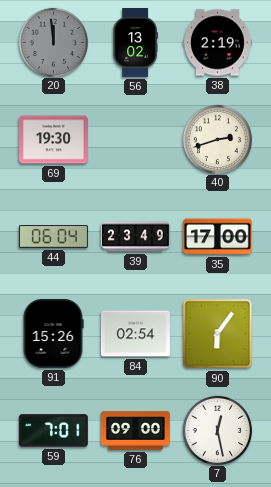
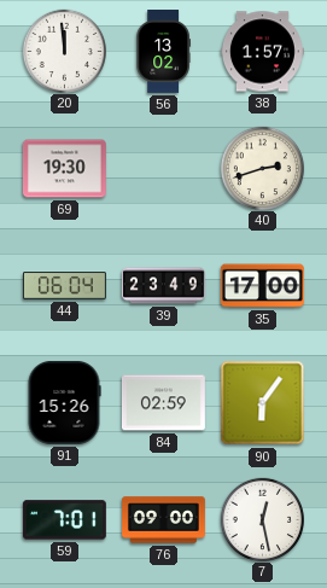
20 dial: grey -> white (64, 51)
38: 2:19 -> 1:57 (262, 52)
84: 02:54 -> 02:59 (163, 403)
